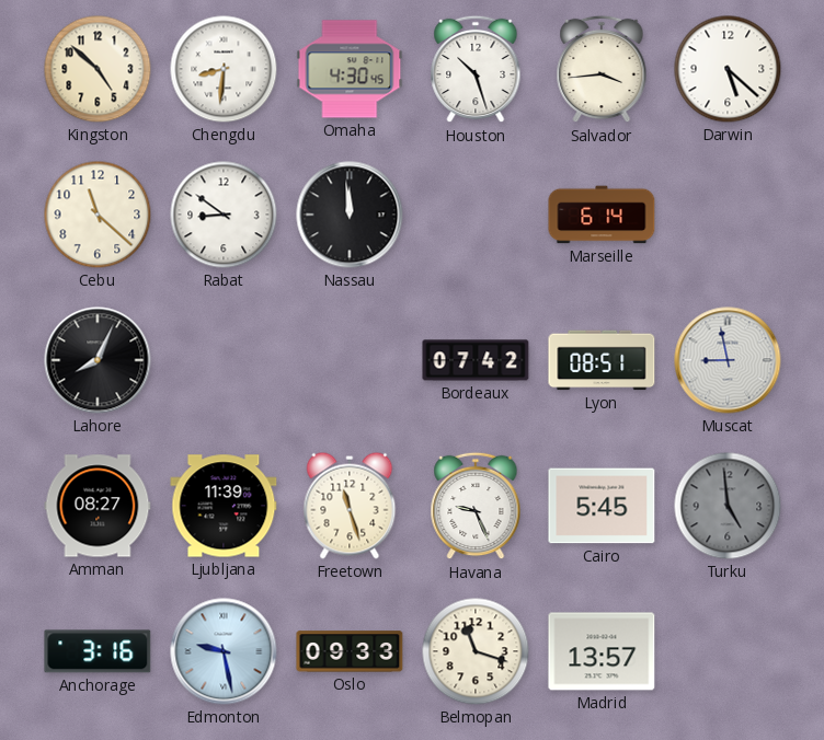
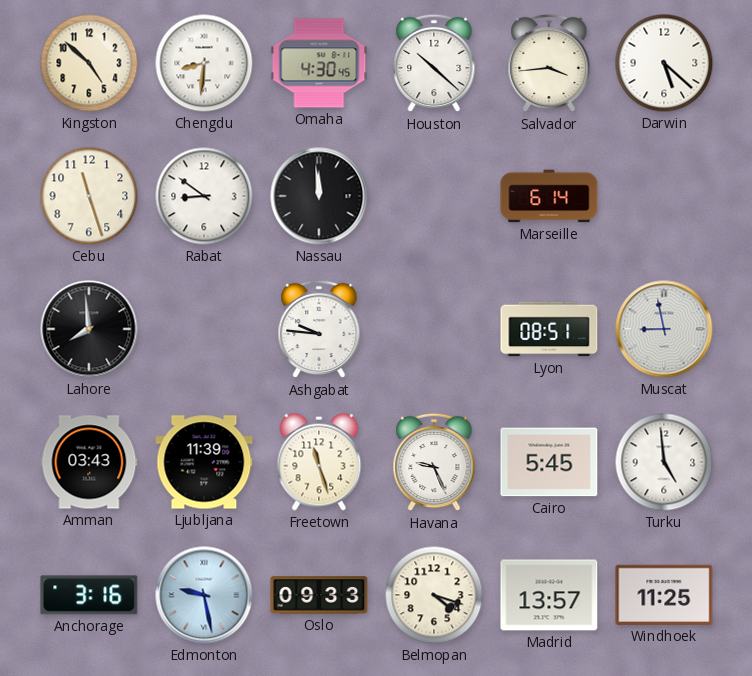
Houston: 10:27 -> 10:22 (434, 63)
Cebu: 11:22 -> 11:27 (89, 196)
Lahore: 8:04 -> 7:59 (89, 329)
Ashgabat: none -> 9:46 (319, 329)
Bordeaux: 07:42 -> none (476, 360)
Amman: 08:27 -> 03:43 (89, 462)
Turku dial: grey -> white (664, 462)
Belmopan: 11:18 -> 4:18 (434, 595)
Windhoek: none -> 11:25 (664, 595)
